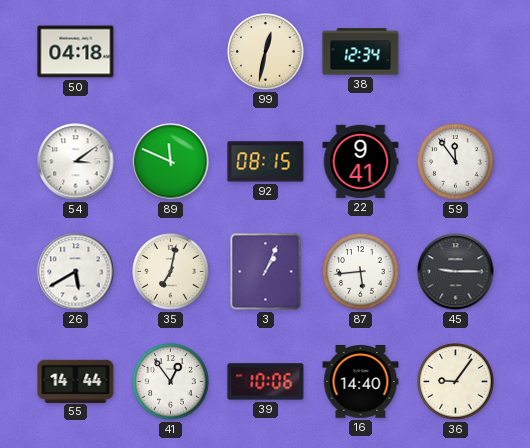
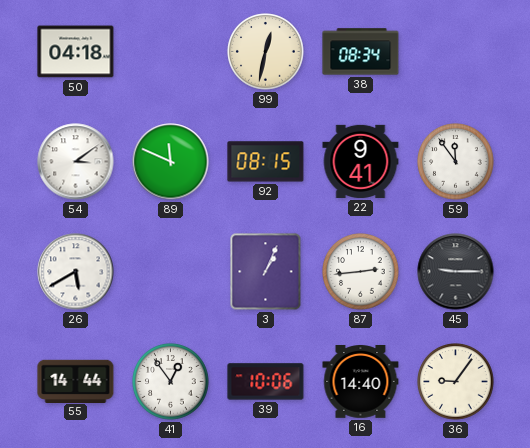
38: 12:34 -> 08:34 (361, 52)
35: 7:02 -> none (171, 272)
87: 5:44 -> 2:44 (361, 272)
